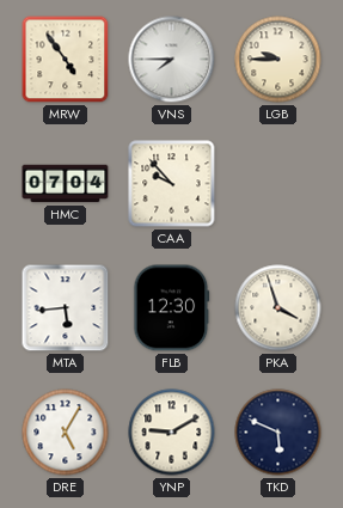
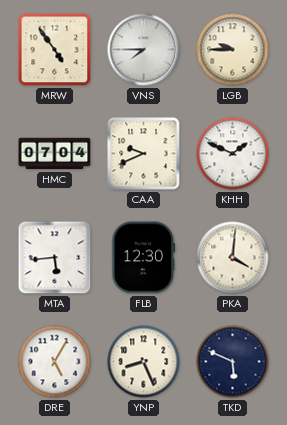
CAA: 9:53 -> 9:41 (144, 154)
KHH: none -> 1:49 (233, 154)
PKA: 3:57 -> 4:01 (233, 258)
YNP: 9:10 -> 8:26 (144, 362)
